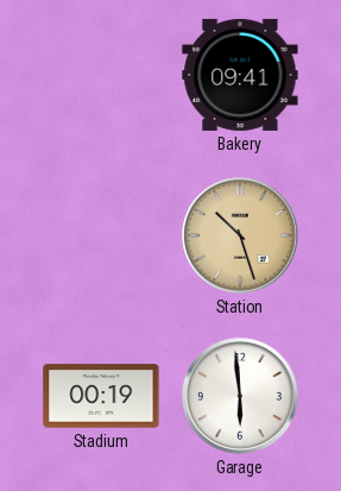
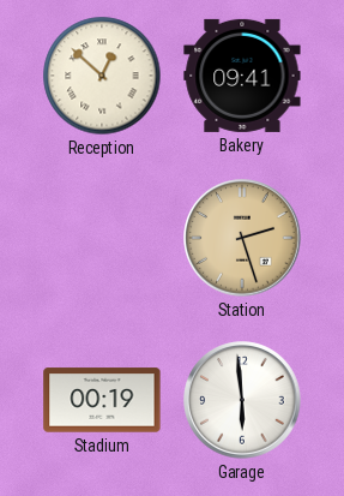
Reception: none -> 12:52 (102, 76)
Station: 10:27 -> 2:27 (242, 238)
